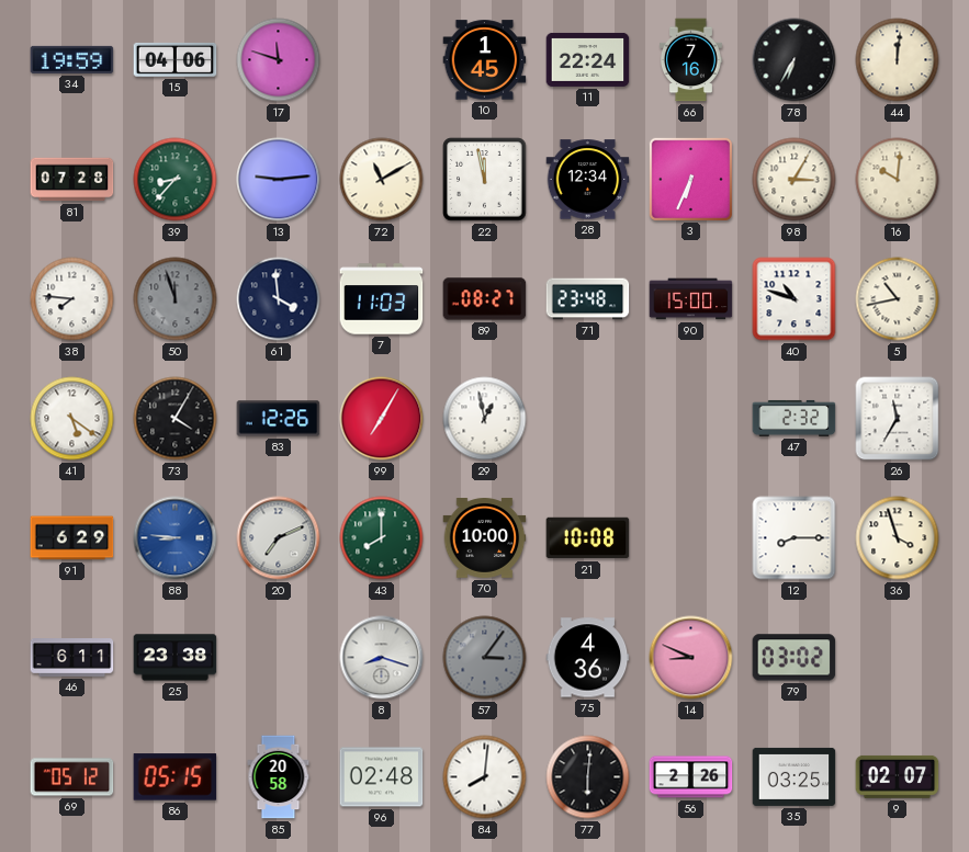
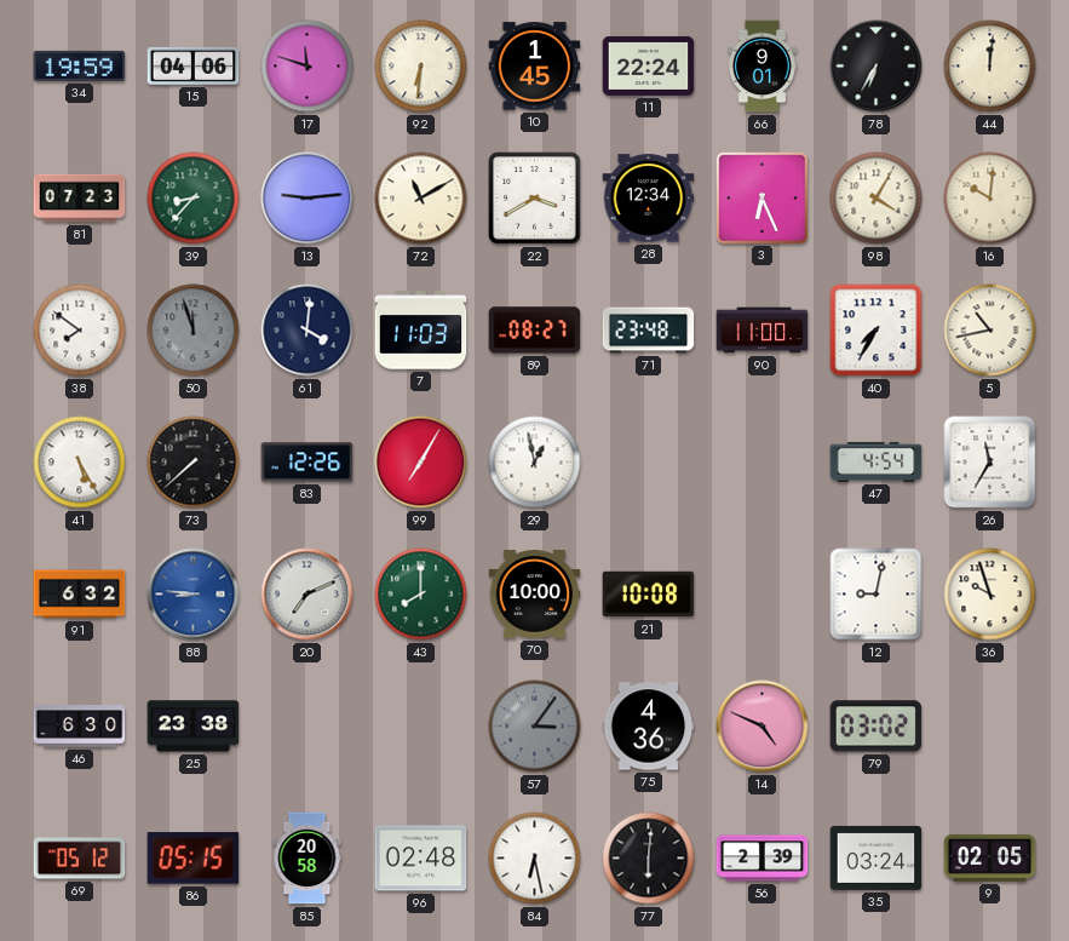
92: none -> 6:31 (421, 67)
66: 7:16 -> 9:01 (761, 67)
81: 07:28 -> 07:23 (80, 199)
22: 11:58 -> 3:40 (535, 199)
3: 6:34 -> 6:26 (761, 197)
98: 3:05 -> 4:05 (877, 199)
38: 7:46 -> 7:51 (80, 331)
61: 3:59 -> 4:01 (308, 331)
90: 15:00 -> 11:00 (763, 331)
40: 10:48 -> 7:35 (877, 331)
41: 5:21 -> 5:25 (80, 463)
73: 4:05 -> 7:38 (194, 463)
47: 2:32 -> 4:54 (877, 461)
91: 6:29 -> 6:32 (80, 595)
12: 8:15 -> 9:02 (877, 595)
36: 3:57 -> 9:57 (990, 595)
46: 6:11 -> 6:30 (80, 727)
8: 8:18 -> none (382, 658)
14: 8:49 -> 4:49 (763, 727)
84: 8:01 -> 6:28 (535, 859)
56: 2:26 -> 2:39 (763, 859)
35: 03:25 -> 03:24 (877, 857)
9: 02:07 -> 02:05 (990, 857)
